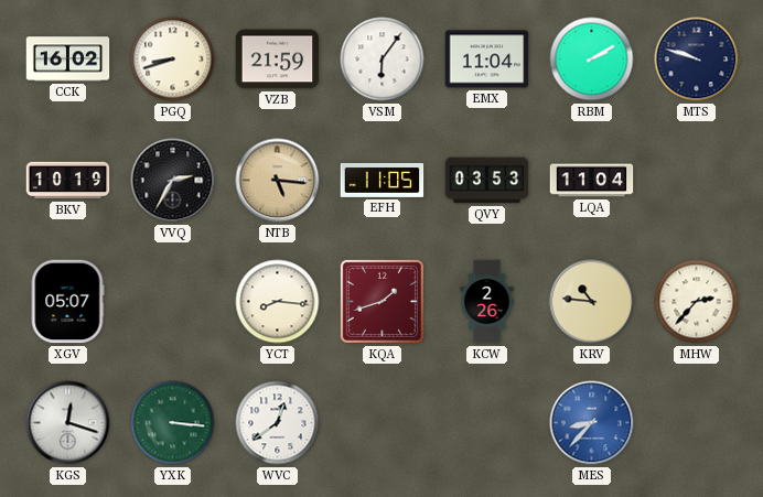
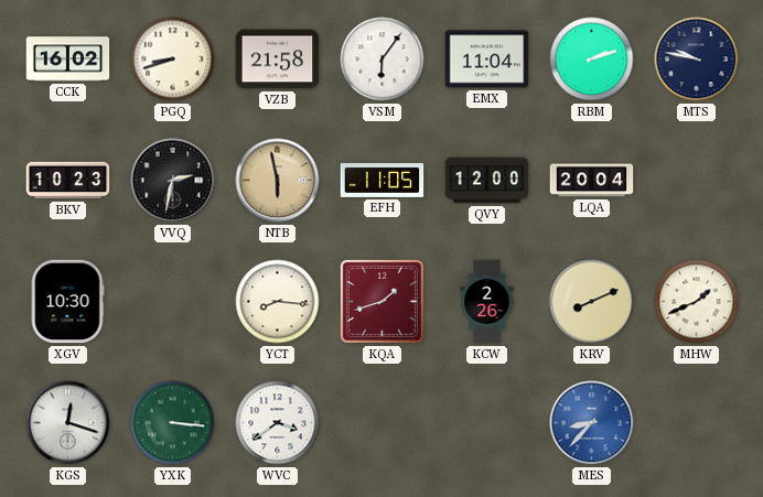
VZB: 21:59 -> 21:58 (278, 60)
RBM: 2:10 -> 2:12 (592, 60)
MTS: 9:48 -> 9:47 (697, 60)
BKV: 10:19 -> 10:23 (68, 181)
VVQ: 2:35 -> 2:32 (173, 181)
NTB: 5:16 -> 5:58 (278, 181)
QVY: 03:53 -> 12:00 (487, 181)
LQA: 11:04 -> 20:04 (592, 181)
XGV: 05:07 -> 10:30 (67, 302)
KRV: 10:46 -> 8:11 (592, 302)
MHW: 2:37 -> 1:41 (697, 302)
WVC: 12:39 -> 3:39 (278, 423)
